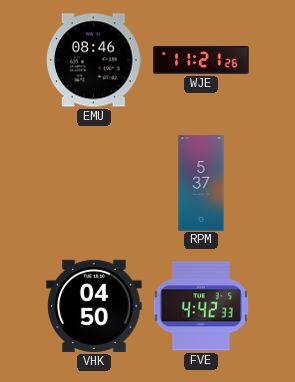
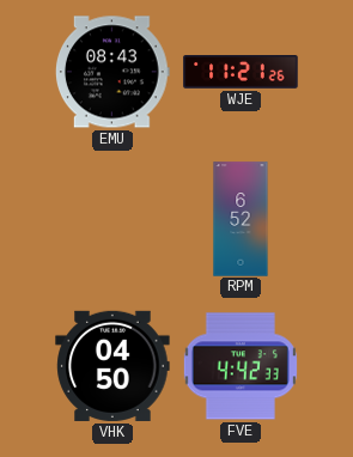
EMU: 08:46 -> 08:43 (112, 72)
RPM: 5:37 -> 6:52 (241, 219)
